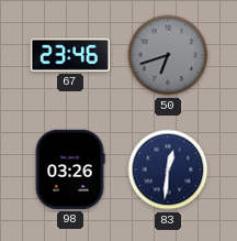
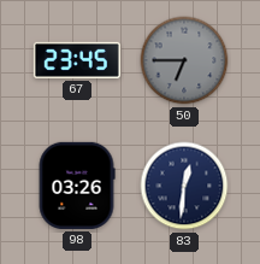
67: 23:46 -> 23:45 (77, 60)
50: 6:42 -> 6:45 (184, 60)
